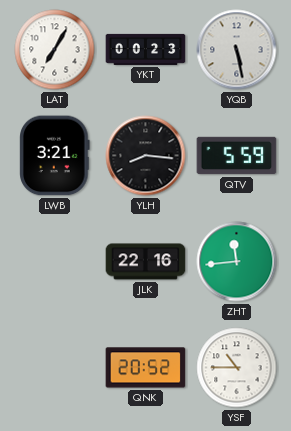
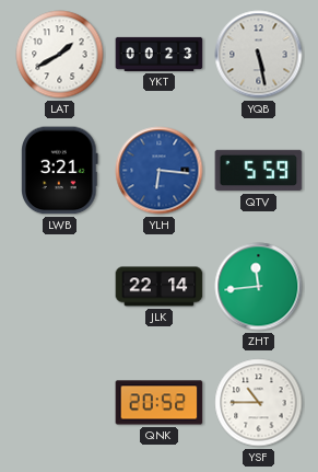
LAT: 7:05 -> 1:40 (60, 55)
YLH: 8:16 -> 6:16 (160, 171)
YLH dial: black -> blue (160, 171)
JLK: 22:16 -> 22:14 (160, 287)
